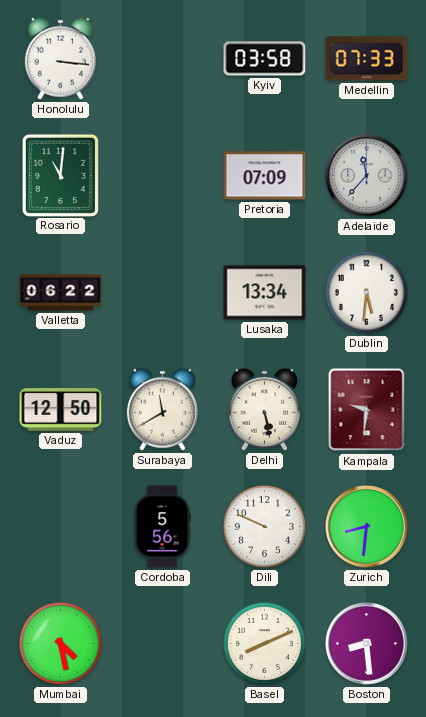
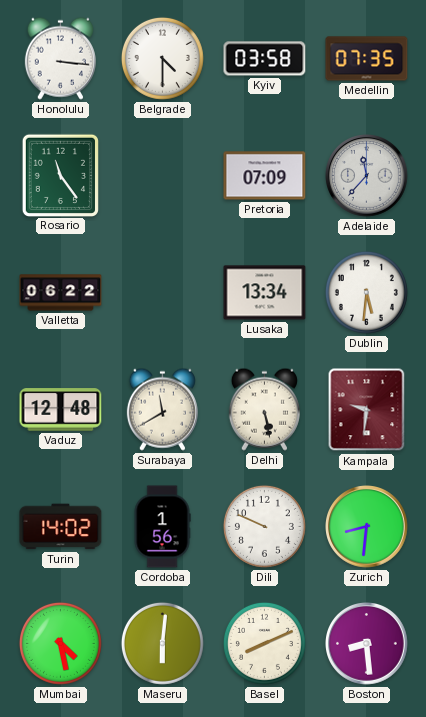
Belgrade: none -> 4:30 (162, 58)
Medellin: 07:33 -> 07:35 (367, 59)
Rosario: 11:01 -> 11:24 (60, 175)
Vaduz: 12:50 -> 12:48 (61, 410)
Turin: none -> 14:02 (61, 527)
Cordoba: 5:56 -> 1:56 (162, 527)
Maseru: none -> 6:01 (162, 643)
